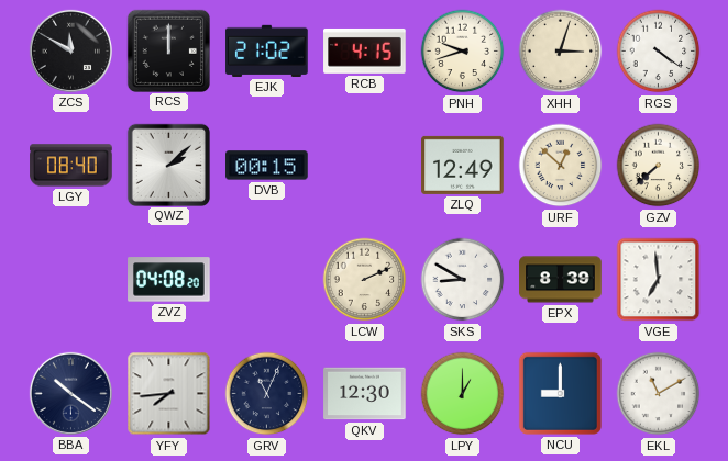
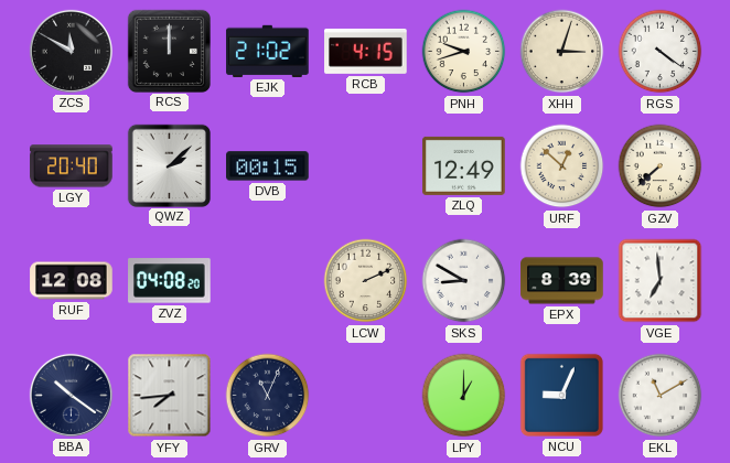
LGY: 08:40 -> 20:40 (72, 166)
RUF: none -> 12:08 (72, 281)
QKV: 12:30 -> none (365, 394)
NCU: 9:00 -> 9:04 (561, 395)
